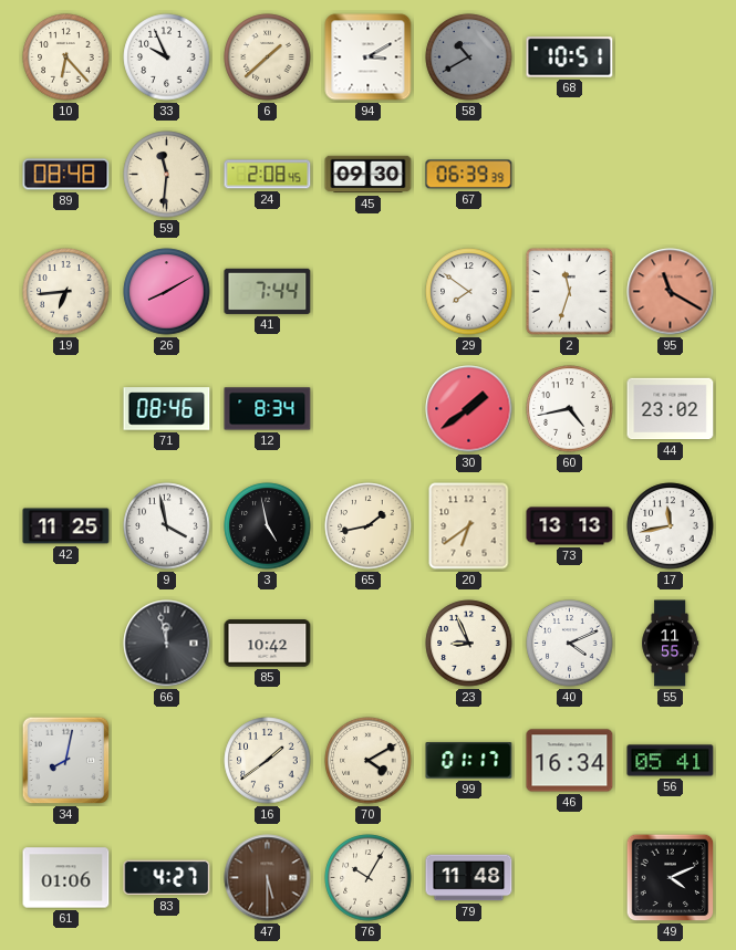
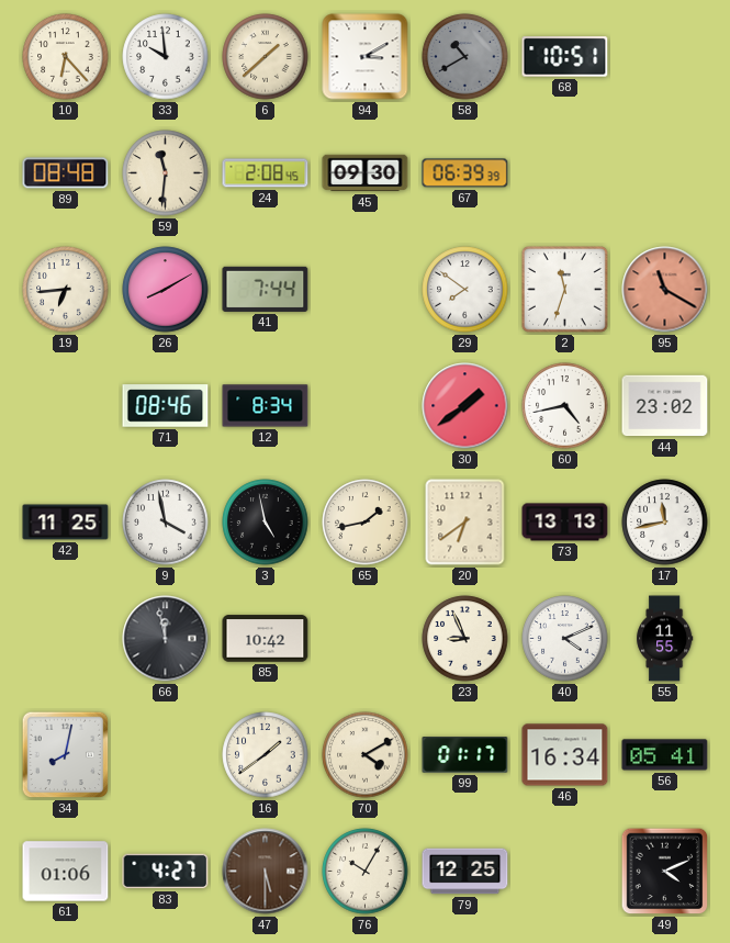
33: 9:56 -> 9:59 (166, 57)
79: 11:48 -> 12:25 (465, 872)
